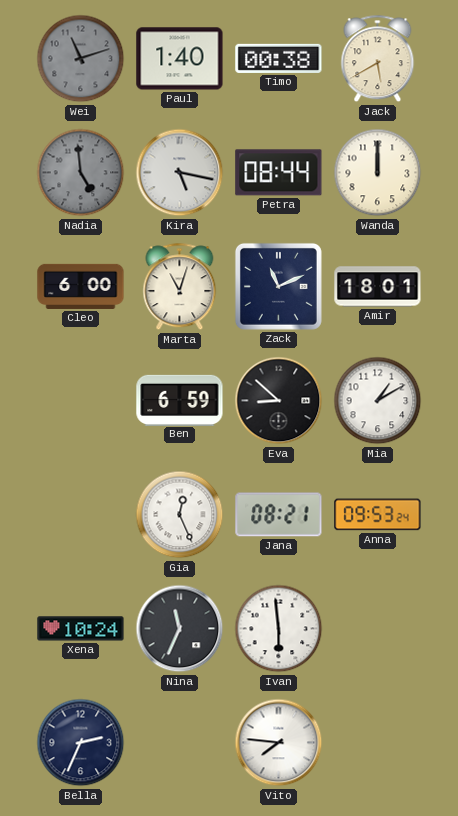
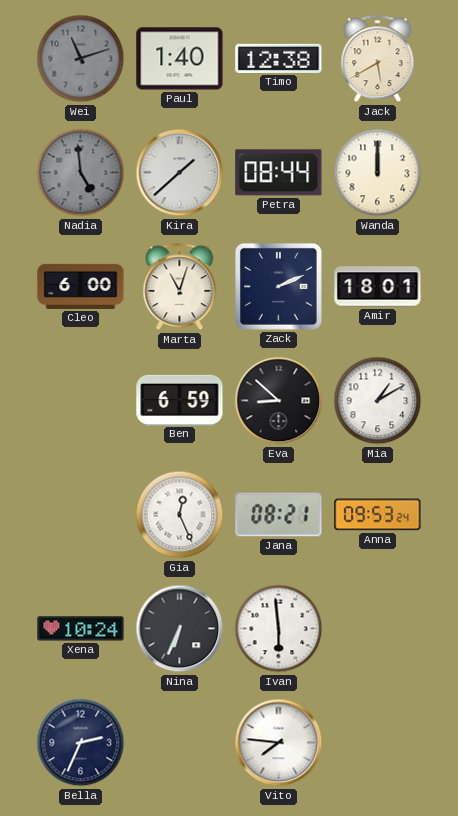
Timo: 00:38 -> 12:38 (279, 58)
Kira: 5:17 -> 1:38 (180, 173)
Zack: 11:11 -> 2:11 (278, 286)
Nina: 11:34 -> 6:34 (180, 629)
